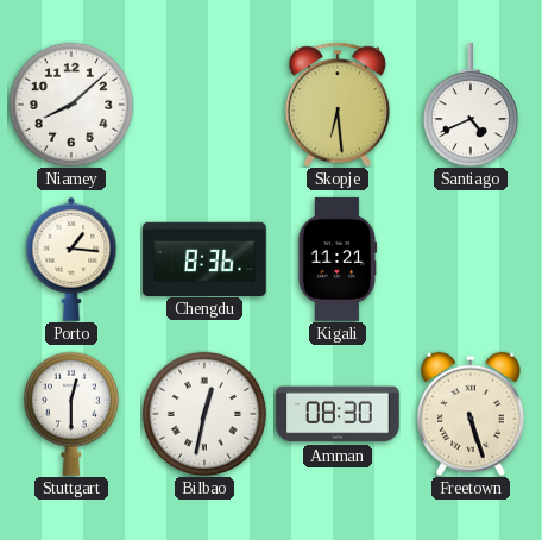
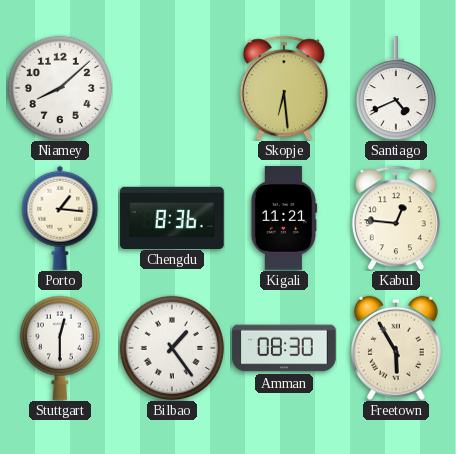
Kabul: none -> 12:46 (396, 218)
Bilbao: 12:32 -> 1:24 (172, 348)
Freetown: 5:27 -> 5:55 (396, 348)
